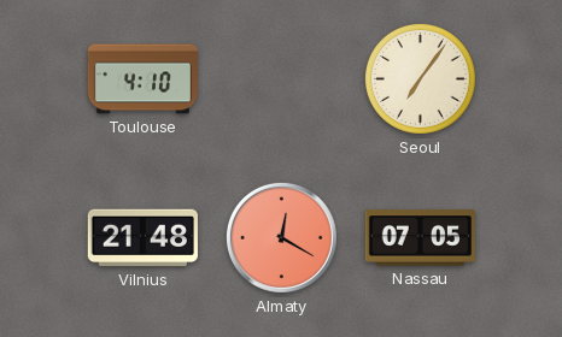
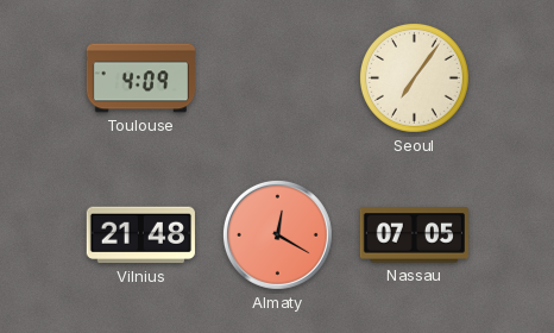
Toulouse: 4:10 -> 4:09 (140, 78)
